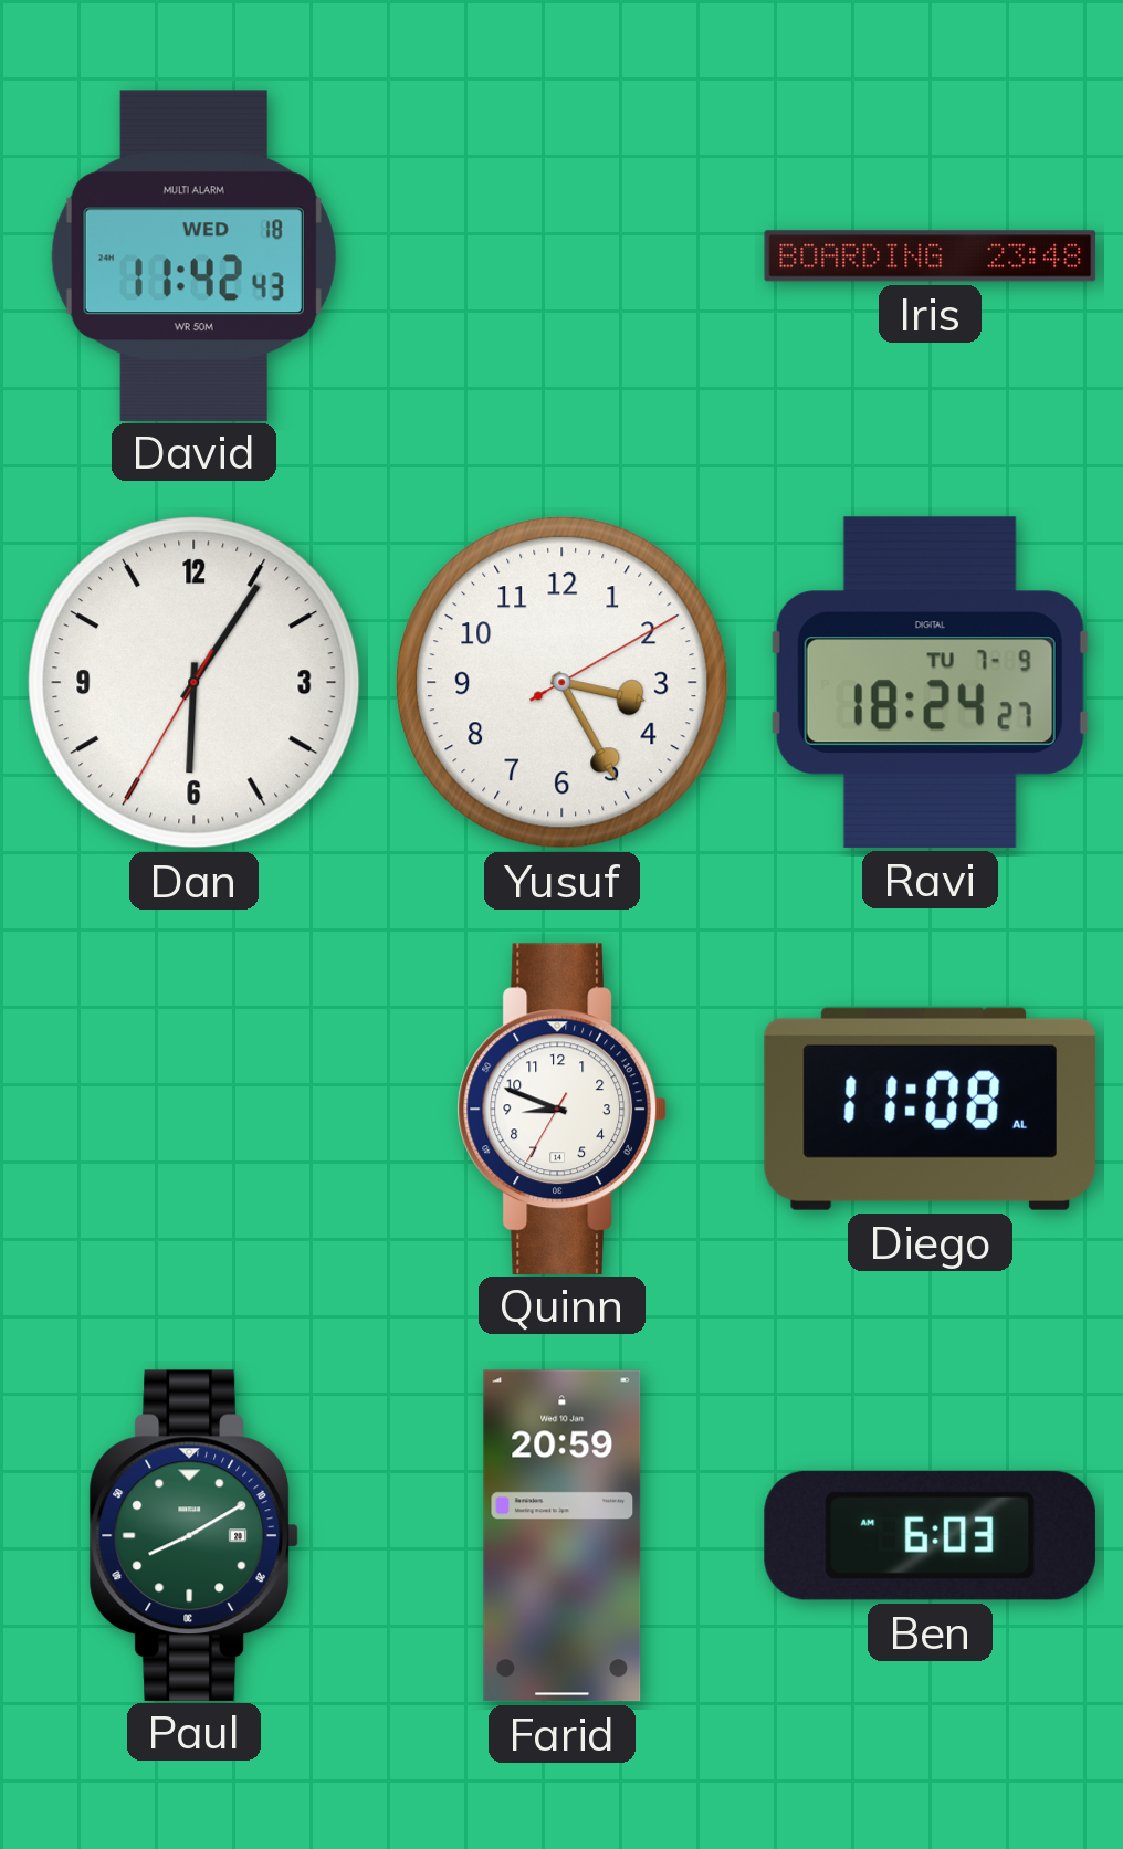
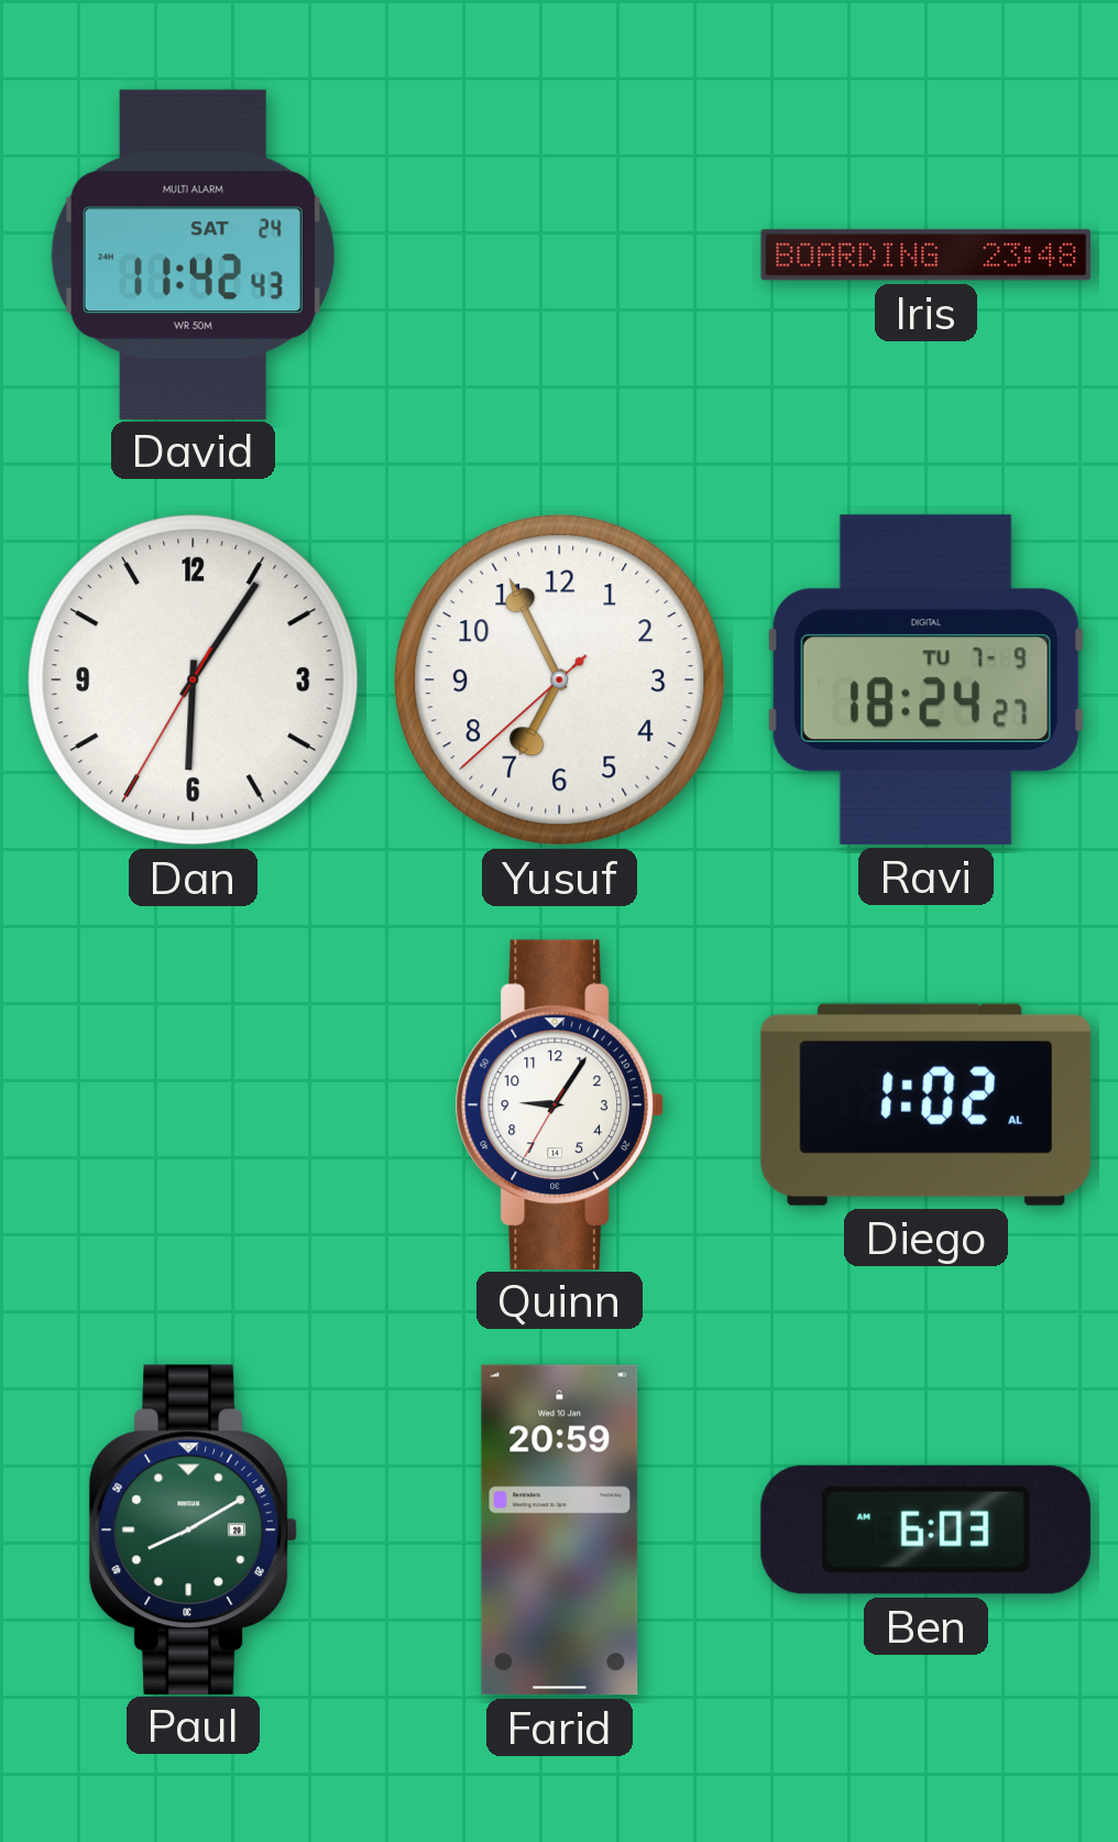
David date: WED 18 -> SAT 24 (193, 254)
Yusuf: 3:25 -> 6:55 (560, 680)
Quinn: 8:48 -> 9:05 (559, 1104)
Diego: 11:08 -> 1:02 (925, 1104)
